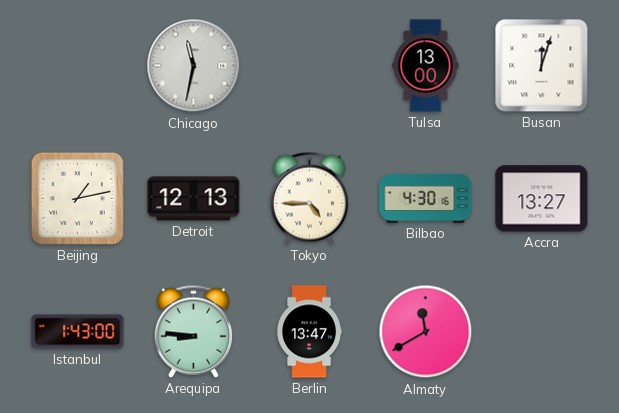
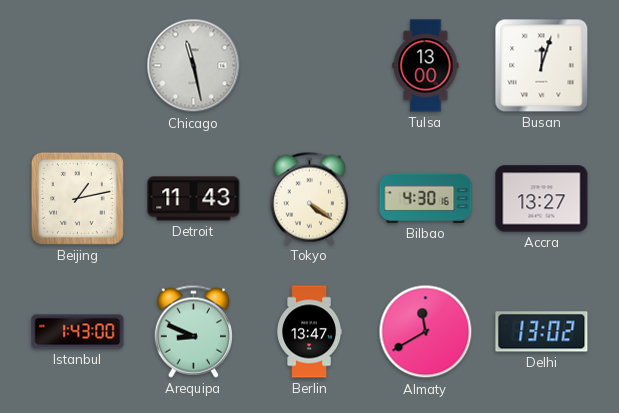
Chicago: 11:32 -> 11:28 (194, 66)
Detroit: 12:13 -> 11:43 (194, 199)
Tokyo: 4:45 -> 4:21 (309, 198)
Arequipa: 8:46 -> 8:49 (193, 331)
Delhi: none -> 13:02 (542, 332)
